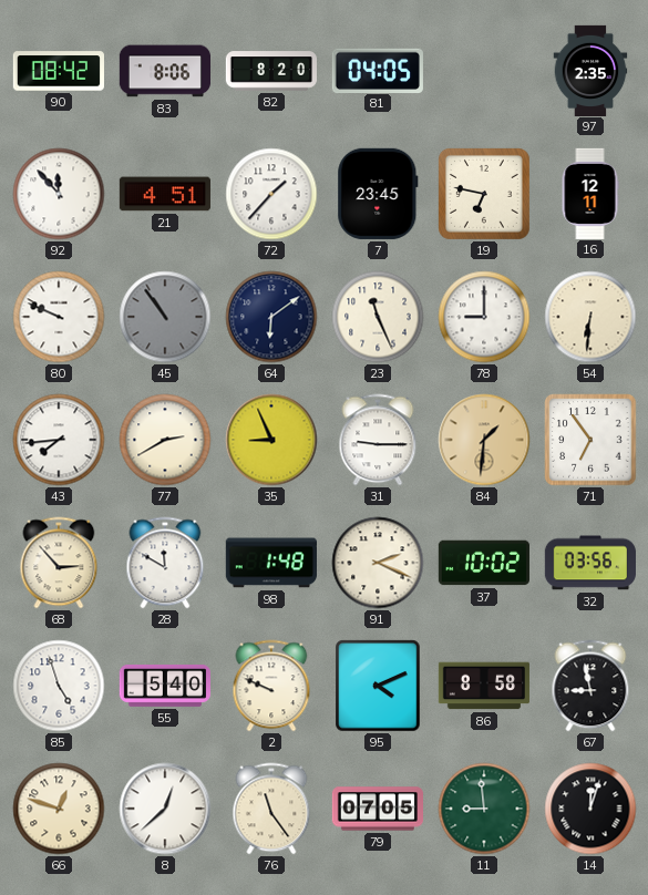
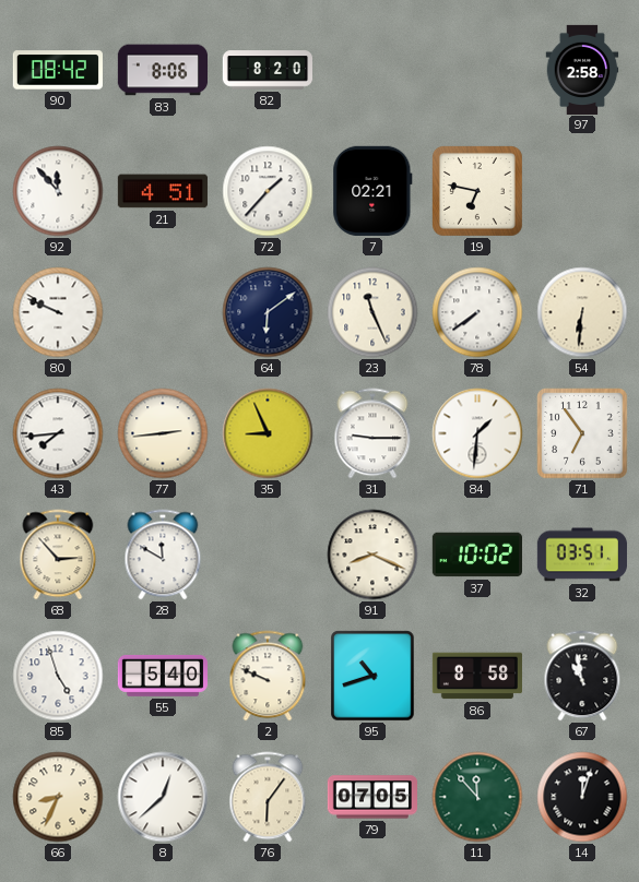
81: 04:05 -> none (378, 70)
97: 2:35 -> 2:58 (582, 69)
7: 23:45 -> 02:21 (372, 191)
16: 12:11 -> none (590, 193)
45: 10:54 -> none (165, 317)
78: 9:00 -> 7:39 (477, 312)
77: 2:40 -> 2:44 (163, 433)
84 dial: champagne -> white (477, 433)
98: 1:48 -> none (271, 563)
91: 2:19 -> 8:19 (372, 555)
32: 03:56 -> 03:51 (582, 555)
95: 4:11 -> 10:42 (372, 676)
67: 8:58 -> 10:58 (582, 676)
66: 12:48 -> 8:34 (58, 797)
76: 11:24 -> 6:06 (268, 797)
11: 8:59 -> 11:53 (477, 797)
